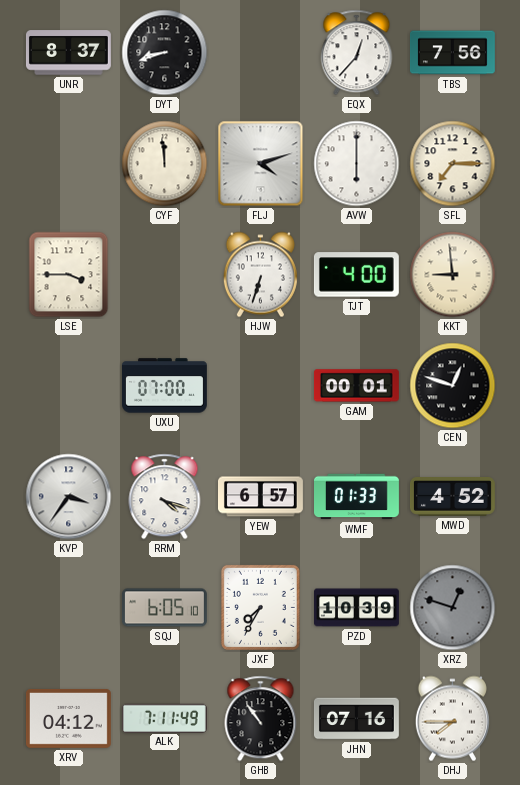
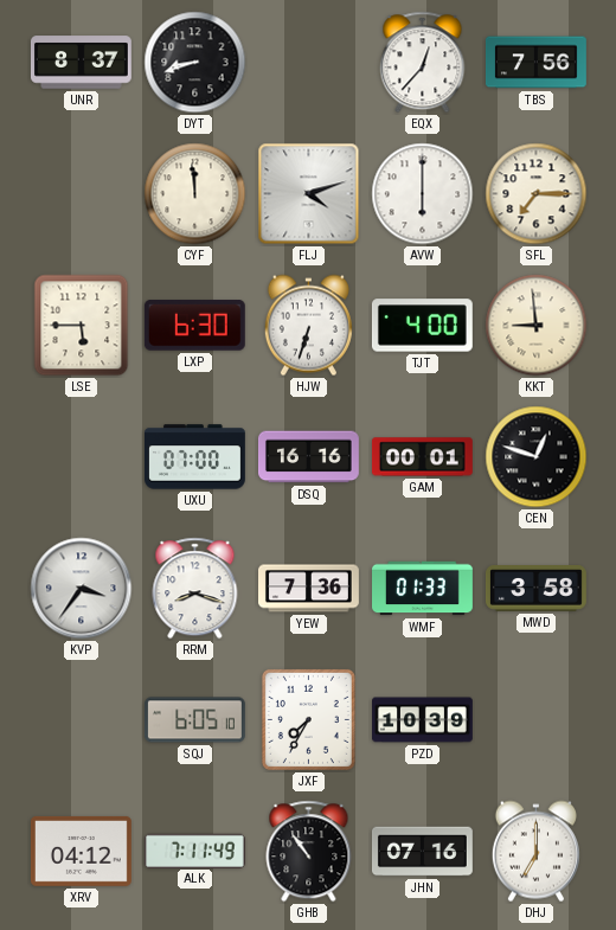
LSE: 3:45 -> 5:45 (82, 326)
LXP: none -> 6:30 (194, 326)
DSQ: none -> 16:16 (309, 457)
RRM: 4:18 -> 8:18 (195, 589)
YEW: 6:57 -> 7:36 (309, 589)
MWD: 4:52 -> 3:58 (537, 589)
XRZ: 12:48 -> none (453, 608)
DHJ: 7:45 -> 7:00 (535, 852)
